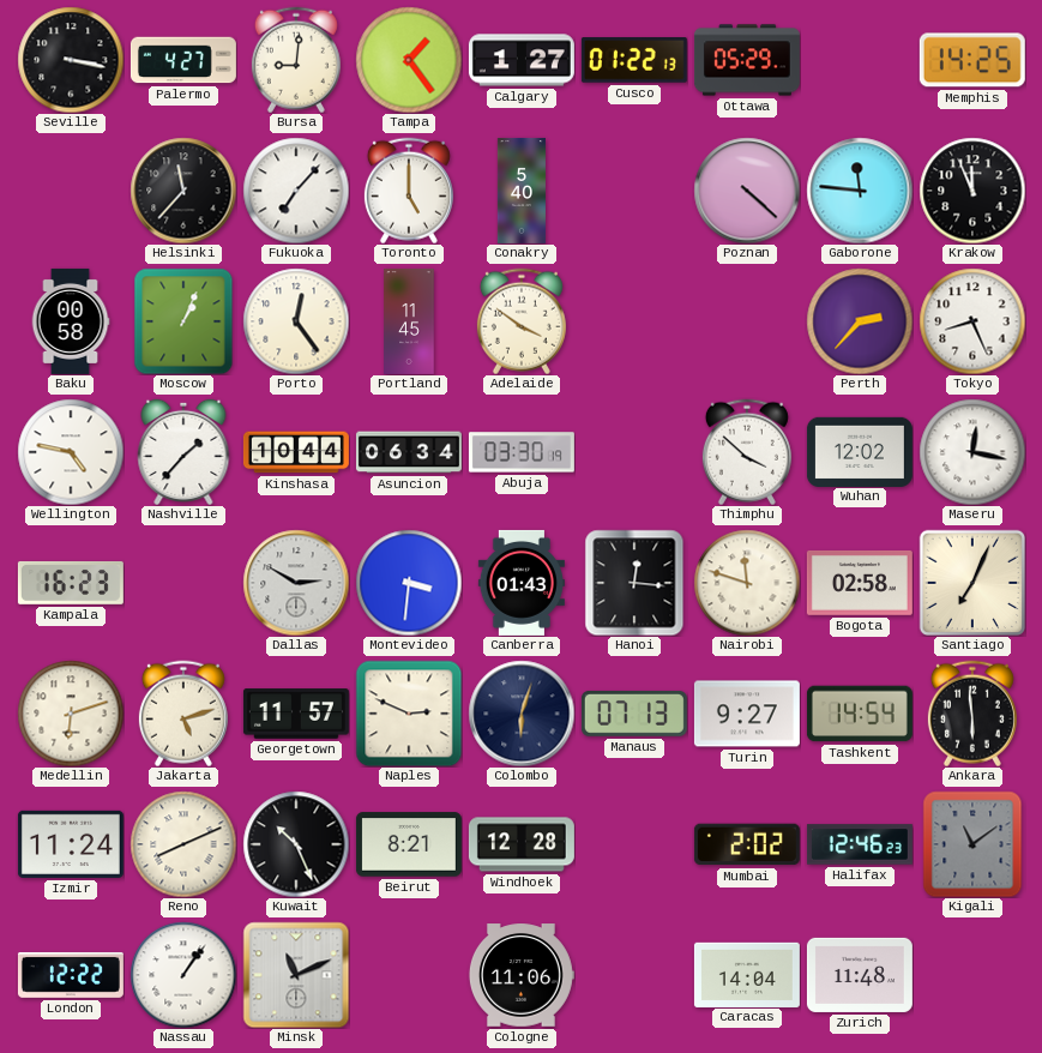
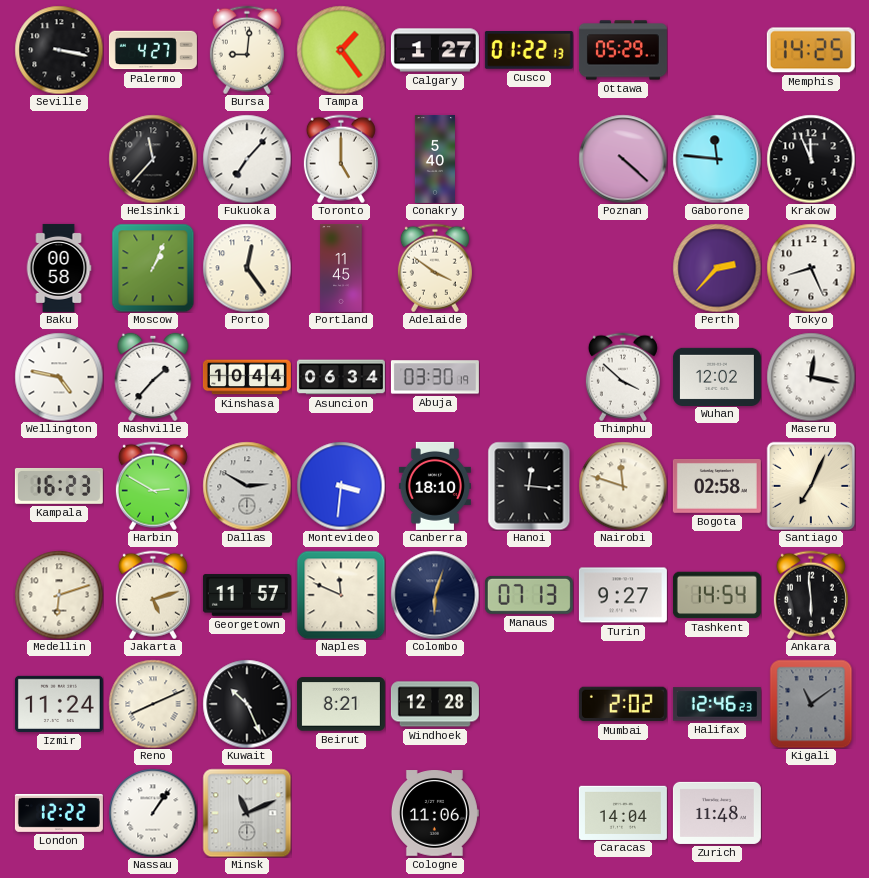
Harbin: none -> 2:50 (153, 486)
Canberra: 01:43 -> 18:10 (435, 486)
Naples: 2:49 -> 11:49 (341, 595)
